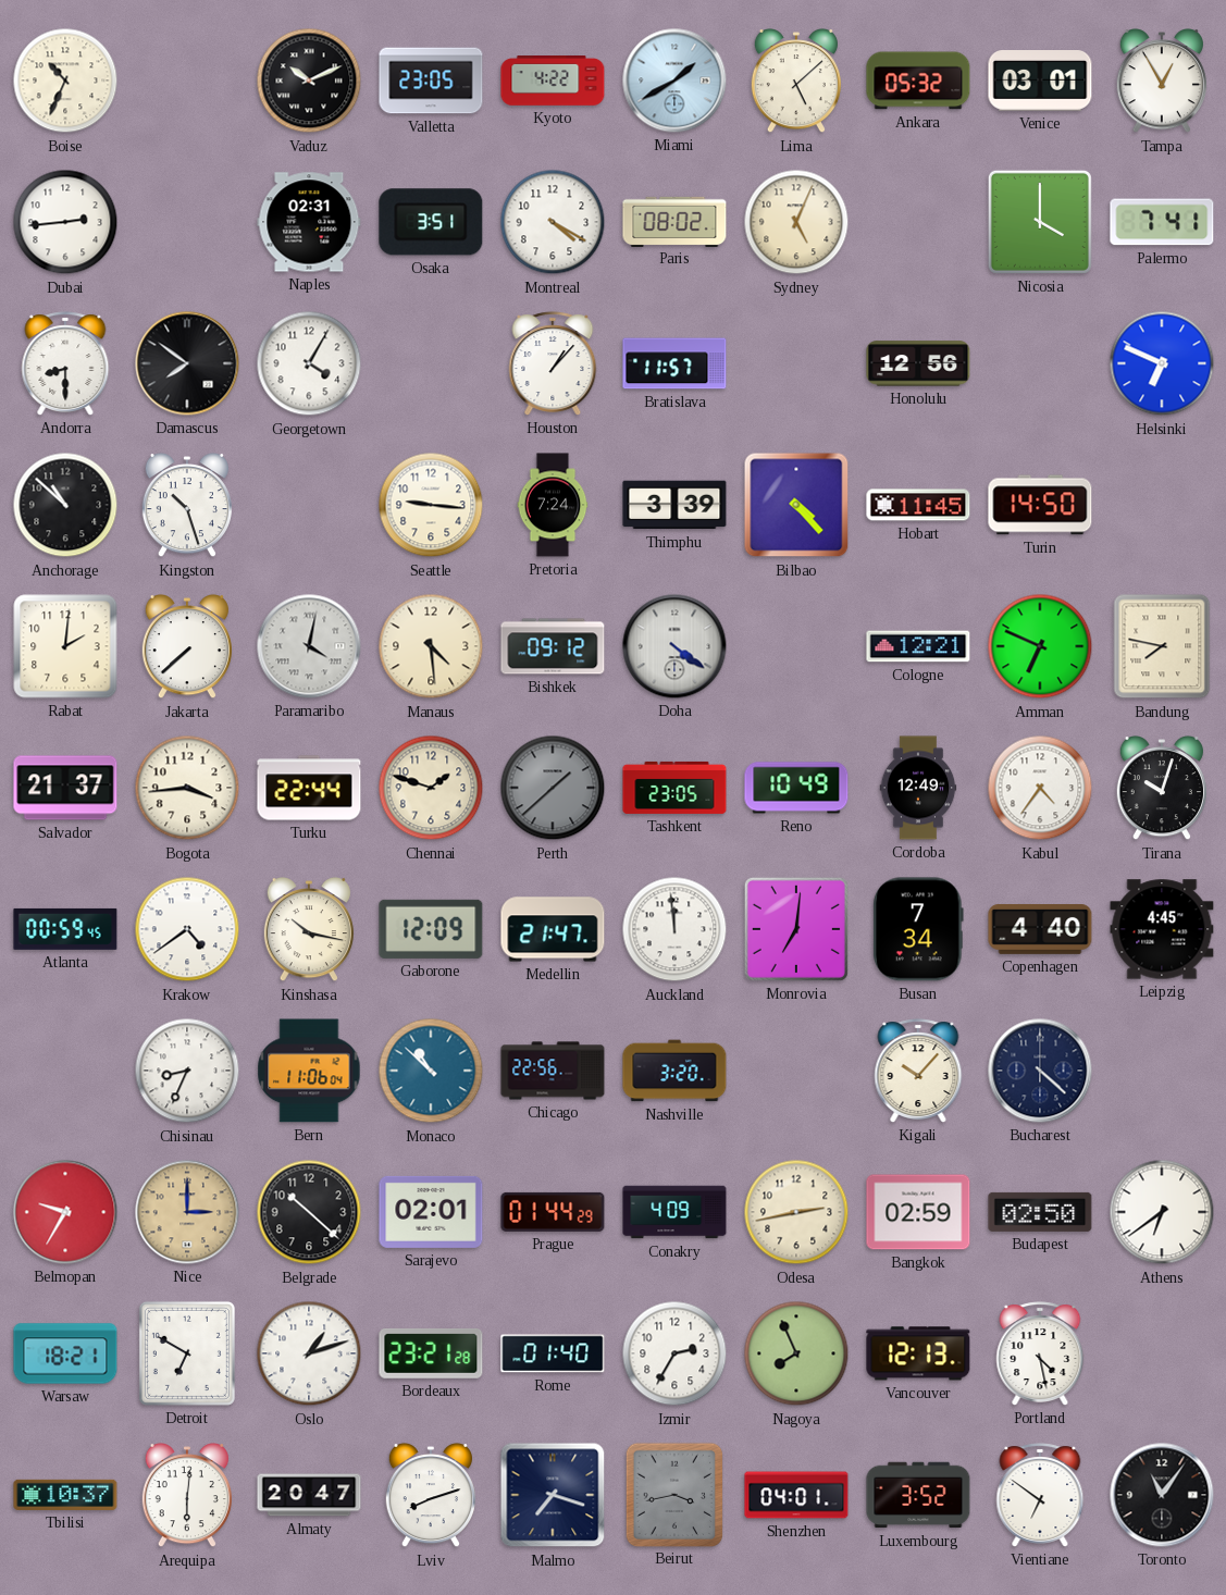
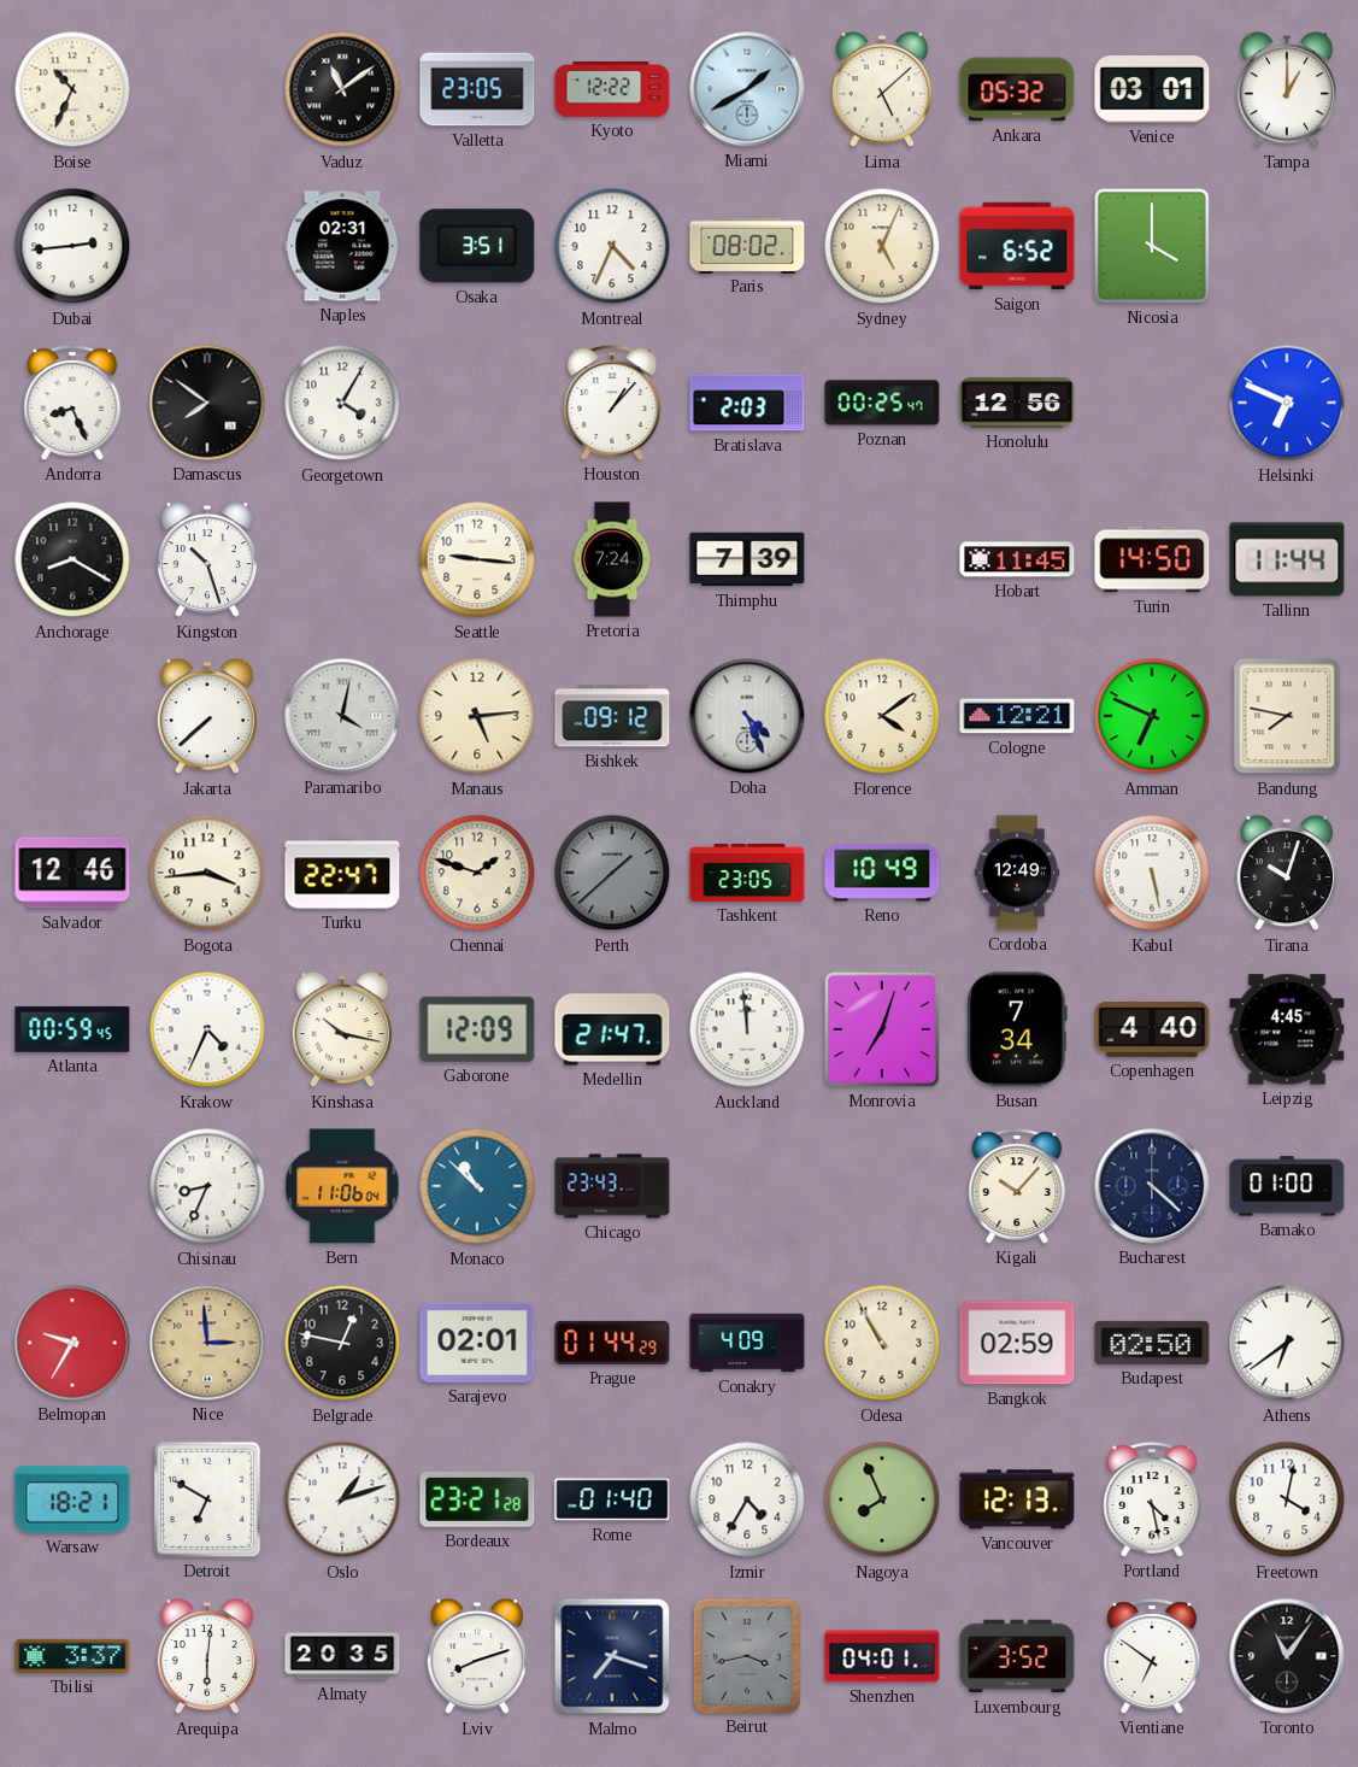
Vaduz: 10:11 -> 11:09 (342, 89)
Kyoto: 4:22 -> 12:22 (612, 89)
Tampa: 12:55 -> 1:00 (1287, 90)
Montreal: 4:20 -> 4:34 (612, 246)
Saigon: none -> 6:52 (1017, 246)
Palermo: 7:41 -> none (1162, 222)
Andorra: 8:30 -> 8:26 (72, 403)
Bratislava: 11:57 -> 2:03 (747, 403)
Poznan: none -> 00:25 (882, 403)
Anchorage: 10:52 -> 8:20 (72, 559)
Thimphu: 3:39 -> 7:39 (747, 559)
Bilbao: 4:23 -> none (796, 505)
Tallinn: none -> 11:44 (1287, 559)
Rabat: 2:01 -> none (65, 646)
Manaus: 4:29 -> 5:14 (477, 716)
Doha: 4:21 -> 4:26 (747, 716)
Florence: none -> 4:09 (882, 716)
Salvador: 21:37 -> 12:46 (72, 873)
Turku: 22:44 -> 22:47 (342, 873)
Kabul: 4:36 -> 5:28 (1152, 873)
Krakow: 4:39 -> 4:34 (207, 1029)
Monrovia: 7:01 -> 7:03 (882, 1029)
Chicago: 22:56 -> 23:43 (612, 1186)
Nashville: 3:20 -> none (674, 1071)
Bamako: none -> 01:00 (1287, 1186)
Nice: 3:00 -> 2:59 (207, 1343)
Belgrade: 10:22 -> 12:47 (342, 1343)
Odesa: 2:43 -> 10:55 (882, 1343)
Izmir: 2:35 -> 4:35 (747, 1499)
Freetown: none -> 4:02 (1287, 1499)
Tbilisi: 10:37 -> 3:37 (72, 1656)
Almaty: 20:47 -> 20:35 (342, 1656)
